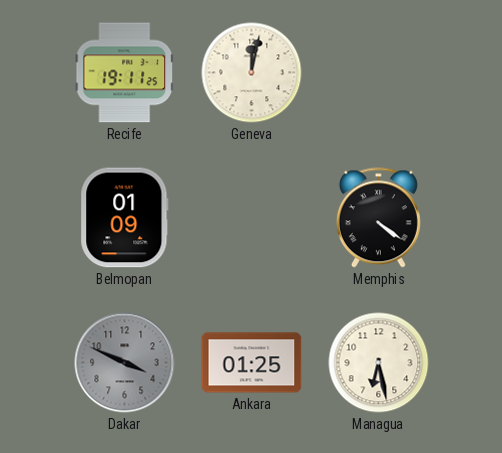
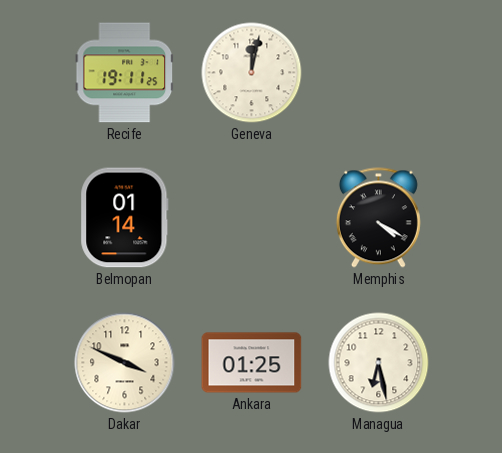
Belmopan: 01:09 -> 01:14 (125, 218)
Memphis: 4:21 -> 4:20 (378, 218)
Dakar dial: grey -> cream (125, 363)
